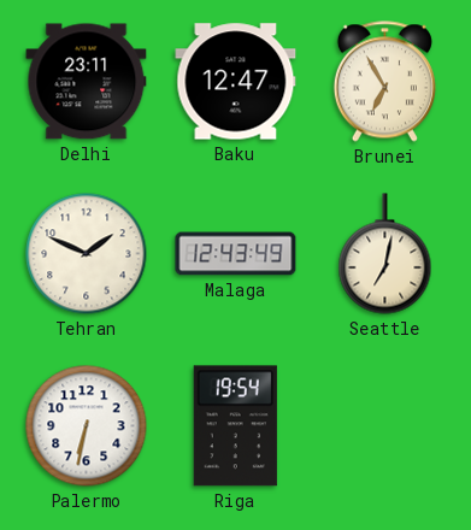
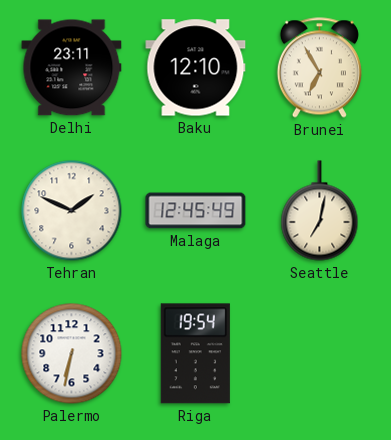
Baku: 12:47 -> 12:10 (196, 68)
Malaga: 12:43 -> 12:45 (196, 211)
